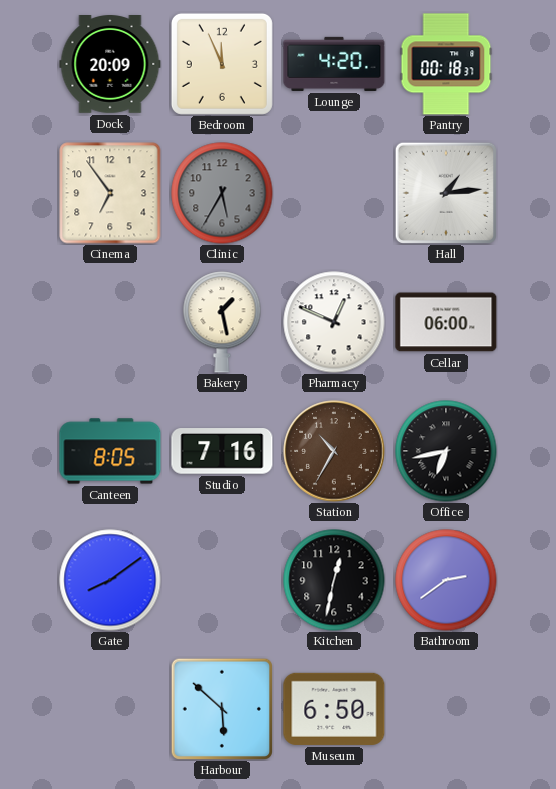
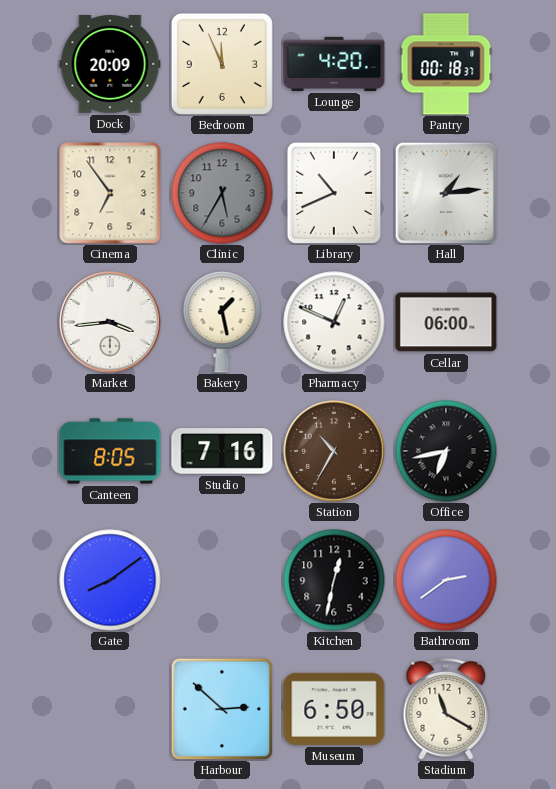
Library: none -> 10:41 (333, 192)
Market: none -> 3:44 (110, 322)
Harbour: 5:52 -> 2:52 (222, 709)
Stadium: none -> 11:20 (446, 710)
